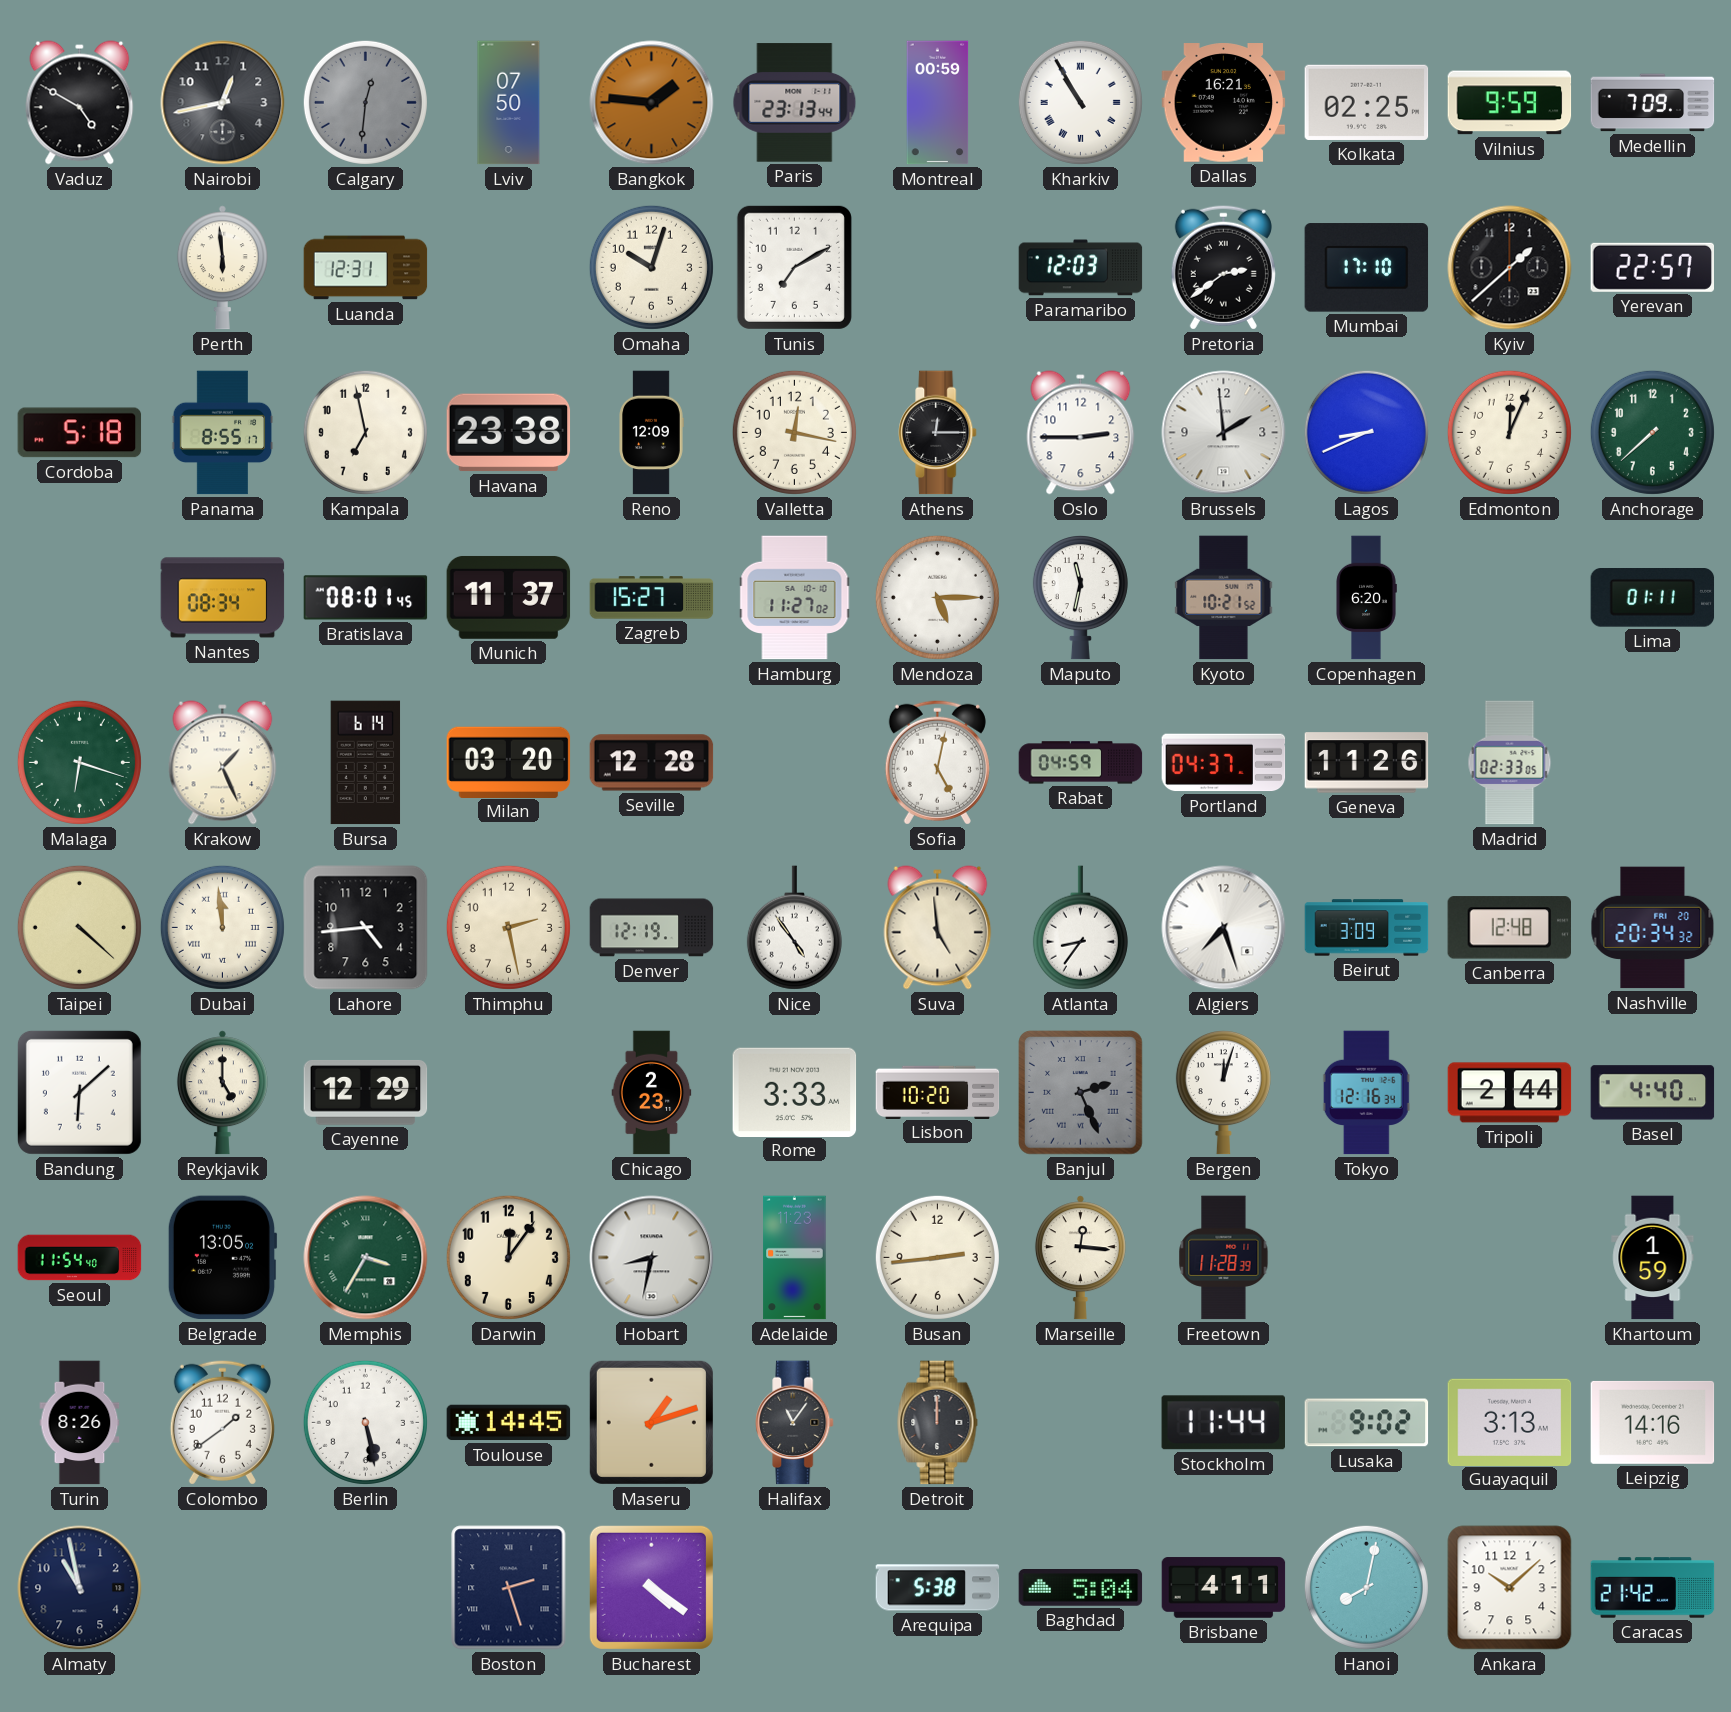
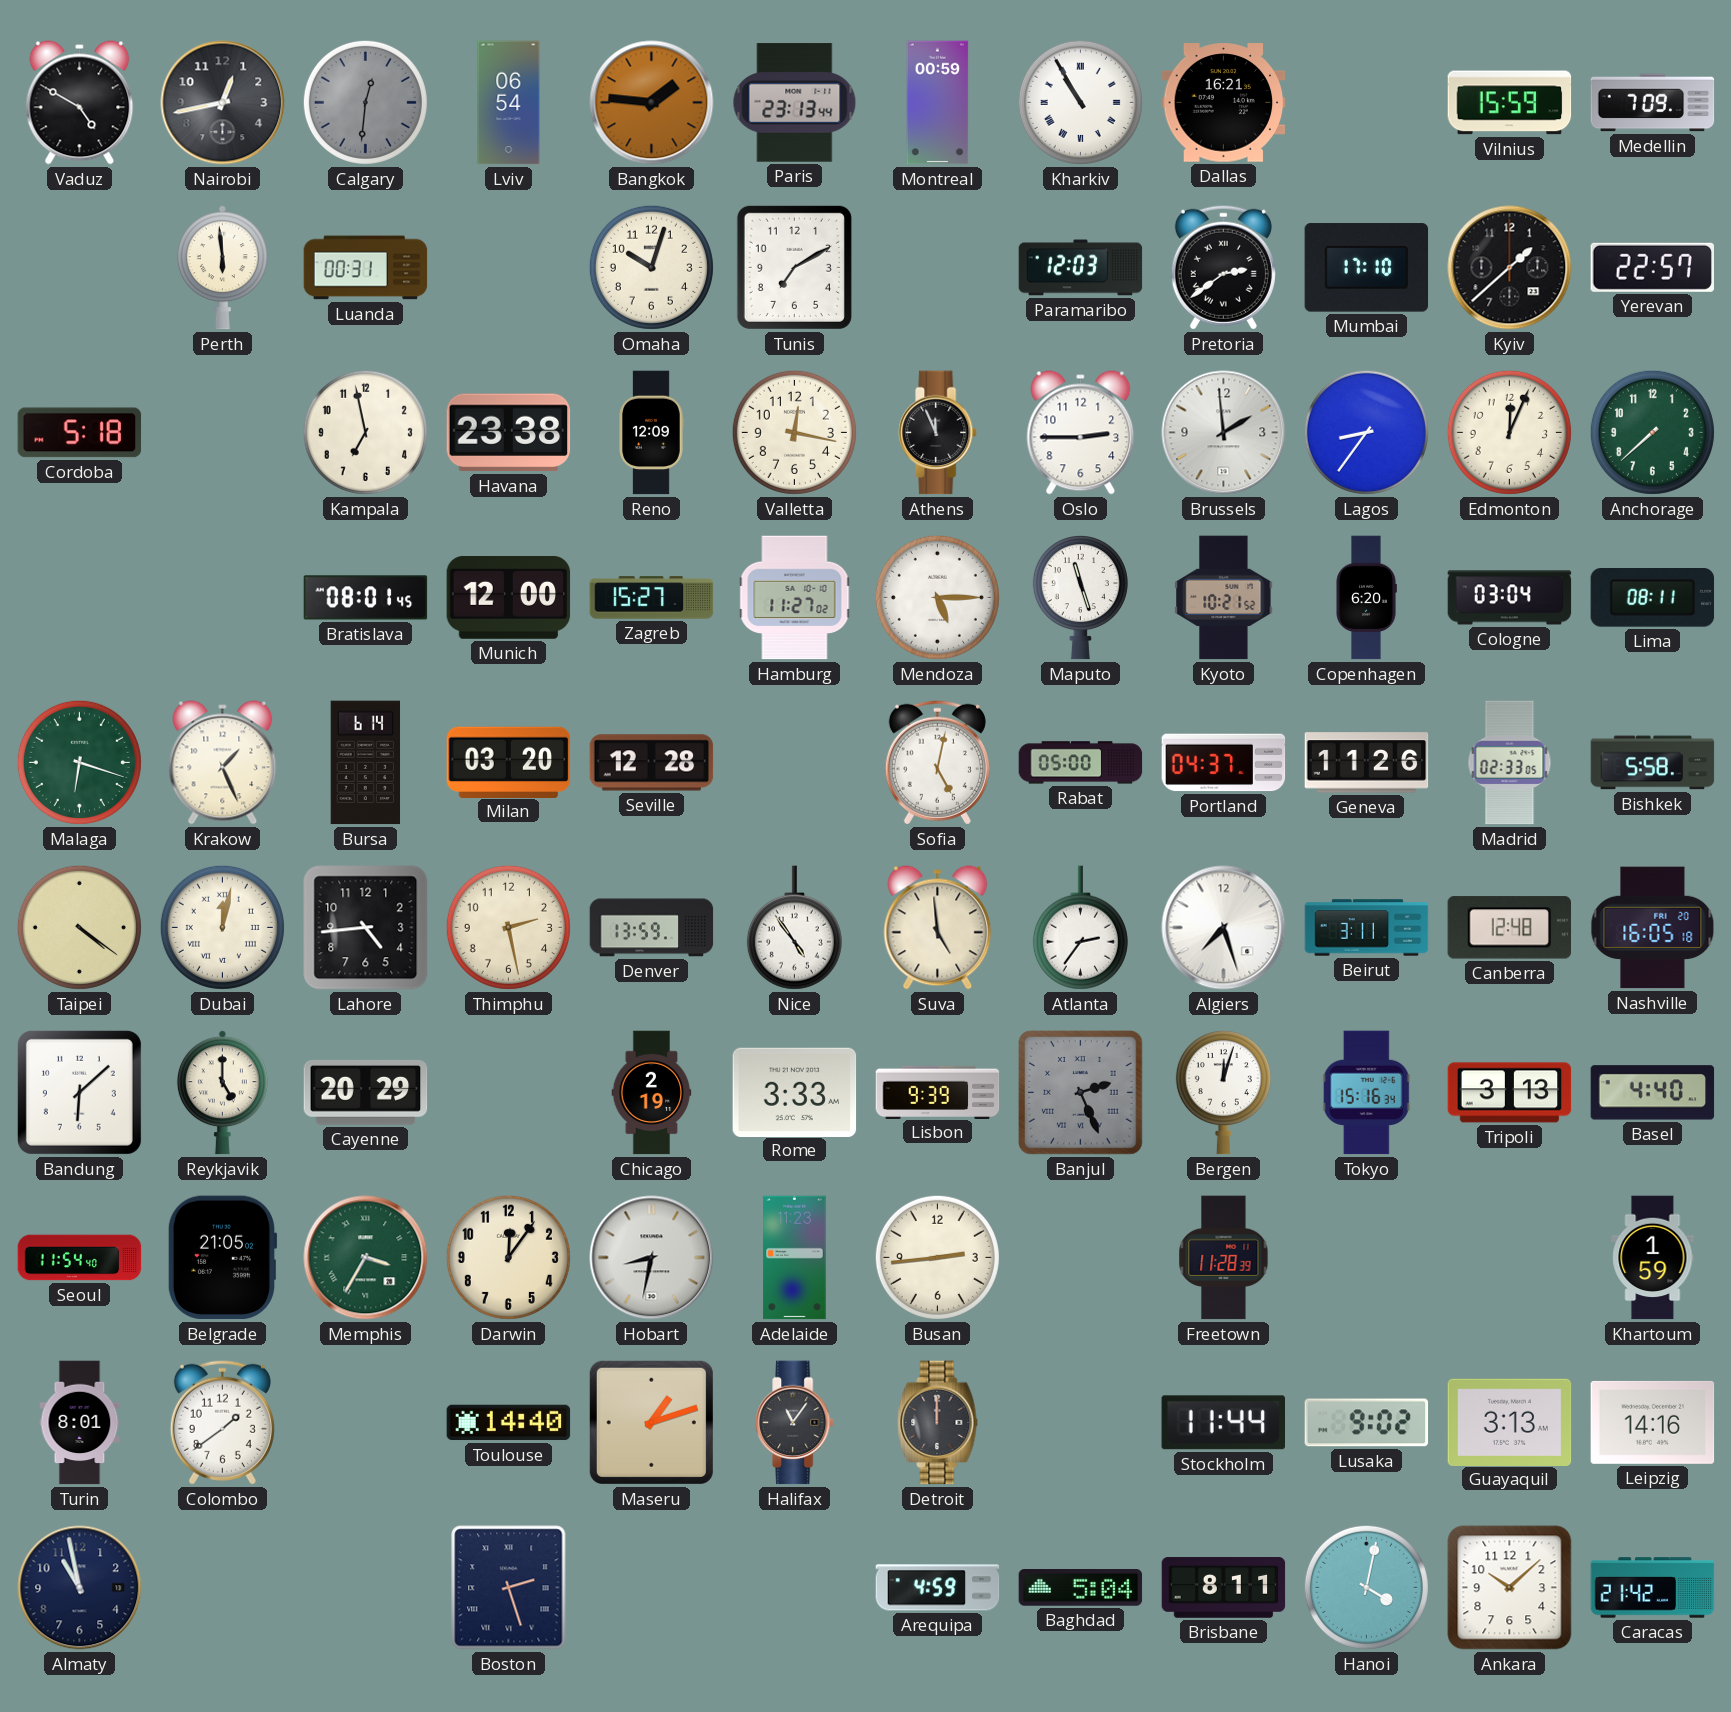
Lviv: 07:50 -> 06:54 (509, 103)
Kolkata: 02:25 -> none (1367, 102)
Vilnius: 9:59 -> 15:59 (1510, 103)
Luanda: 12:31 -> 00:31 (366, 268)
Panama: 8:55 -> none (223, 433)
Athens: 12:15 -> 11:56 (938, 433)
Lagos: 8:41 -> 8:36 (1366, 432)
Nantes: 08:34 -> none (223, 598)
Munich: 11:37 -> 12:00 (509, 597)
Maputo: 11:32 -> 11:27 (1080, 598)
Cologne: none -> 03:04 (1510, 598)
Lima: 01:11 -> 08:11 (1653, 598)
Rabat: 04:59 -> 05:00 (1081, 763)
Bishkek: none -> 5:58 (1653, 763)
Taipei: 4:22 -> 4:21 (79, 927)
Dubai: 11:59 -> 12:02 (222, 927)
Denver: 12:19 -> 13:59 (652, 928)
Atlanta: 8:36 -> 2:36 (1080, 928)
Beirut: 3:09 -> 3:11 (1367, 928)
Nashville: 20:34 -> 16:05 (1653, 928)
Cayenne: 12:29 -> 20:29 (366, 1093)
Chicago: 2:23 -> 2:19 (652, 1093)
Lisbon: 10:20 -> 9:39 (938, 1092)
Tokyo: 12:16 -> 15:16 (1366, 1093)
Tripoli: 2:44 -> 3:13 (1510, 1093)
Belgrade: 13:05 -> 21:05 (222, 1258)
Marseille: 12:16 -> none (1080, 1258)
Turin: 8:26 -> 8:01 (80, 1423)
Berlin: 5:28 -> none (365, 1422)
Toulouse: 14:45 -> 14:40 (509, 1423)
Bucharest: 4:21 -> none (651, 1587)
Arequipa: 5:38 -> 4:59 (938, 1588)
Brisbane: 4:11 -> 8:11 (1224, 1588)
Hanoi: 8:02 -> 4:02 (1366, 1587)
